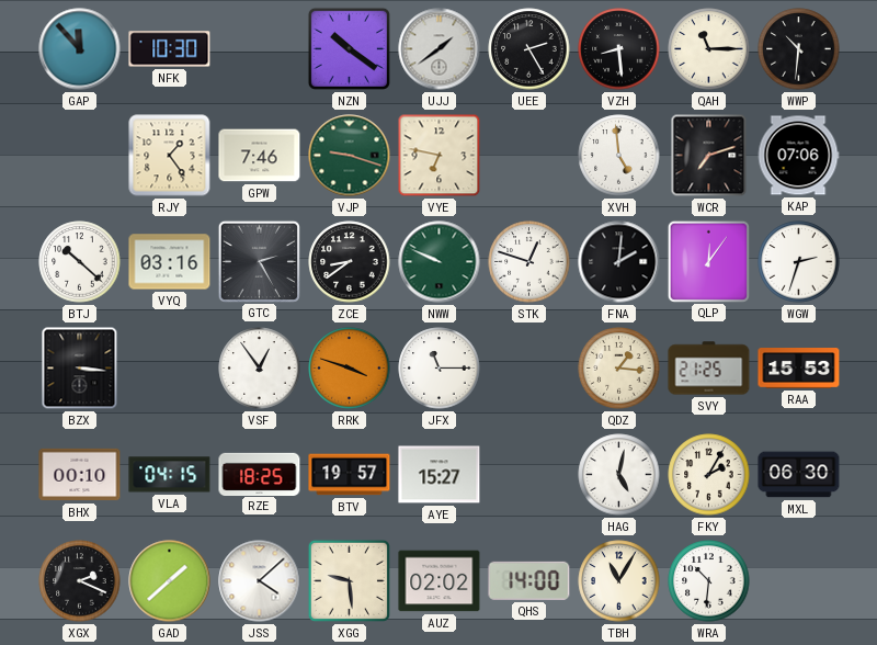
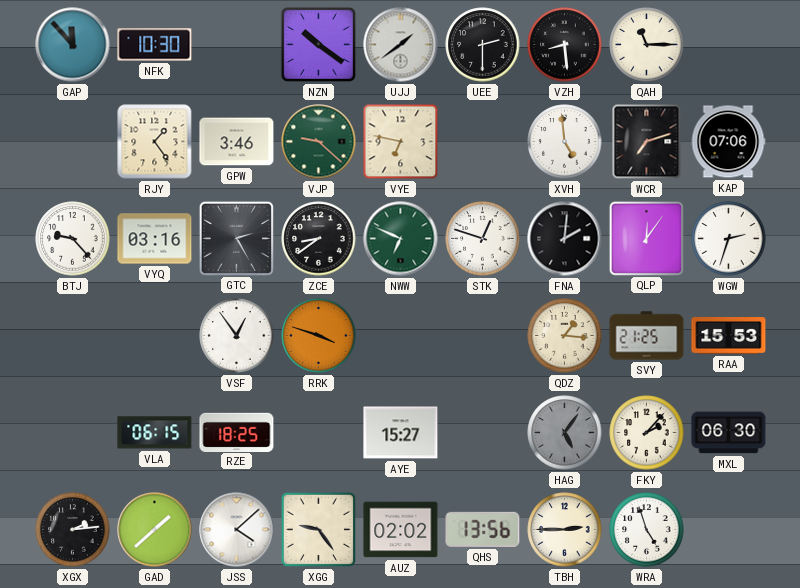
UEE: 2:25 -> 2:30 (483, 45)
WWP: 10:31 -> none (799, 49)
GPW: 7:46 -> 3:46 (237, 142)
VJP: 9:18 -> 9:22 (319, 142)
BTJ: 10:22 -> 9:23 (73, 239)
NWW: 9:49 -> 6:49 (401, 239)
BZX: 3:16 -> none (80, 369)
JFX: 11:15 -> none (440, 369)
BHX: 00:10 -> none (80, 475)
VLA: 04:15 -> 06:15 (155, 433)
BTV: 19:57 -> none (350, 475)
HAG: 5:02 -> 5:06 (565, 433)
HAG dial: white -> grey (565, 433)
FKY: 2:05 -> 2:07 (647, 433)
XGX: 2:19 -> 2:14 (73, 530)
XGG: 9:29 -> 9:24 (318, 529)
QHS: 14:00 -> 13:56 (483, 529)
TBH: 11:05 -> 2:45 (565, 530)
WRA: 10:31 -> 4:57 (647, 530)
